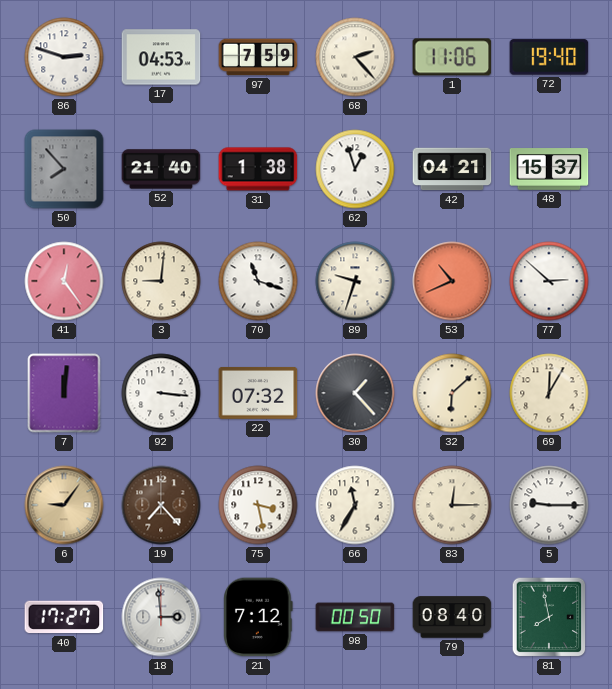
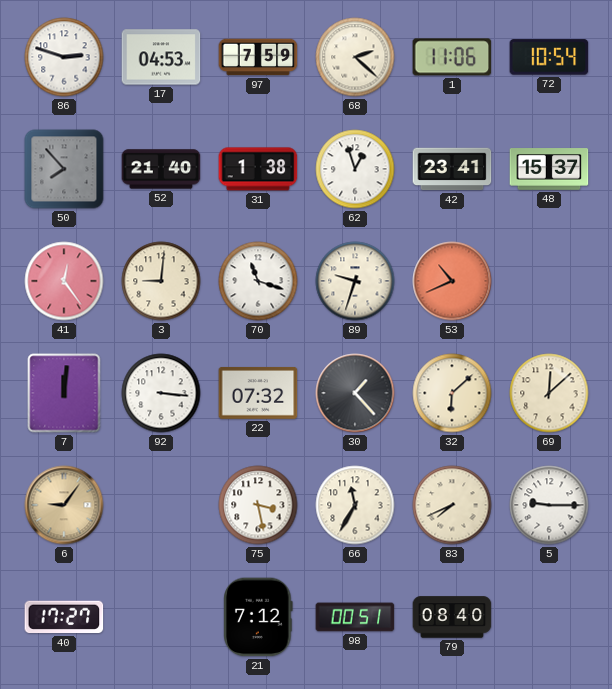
68: 2:23 -> 2:22 (355, 57)
72: 19:40 -> 10:54 (549, 57)
42: 04:21 -> 23:41 (452, 169)
77: 2:52 -> none (549, 281)
69: 12:05 -> 12:08 (549, 393)
19: 7:23 -> none (161, 505)
83: 12:15 -> 7:41 (452, 505)
18: 2:59 -> none (161, 617)
98: 00:50 -> 00:51 (355, 617)
81: 7:58 -> none (549, 617)
